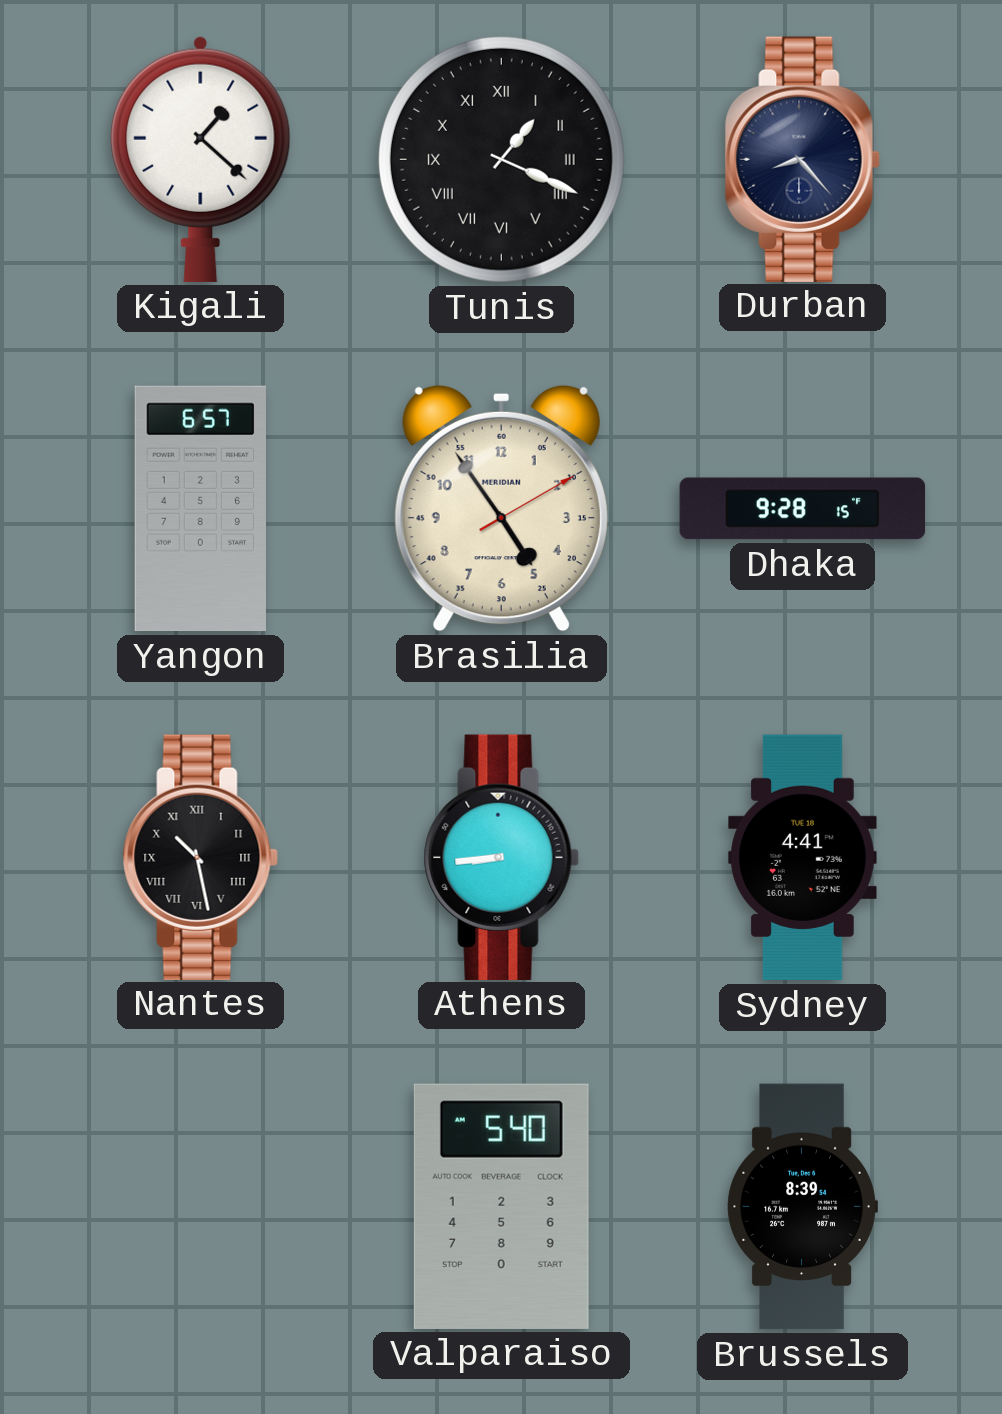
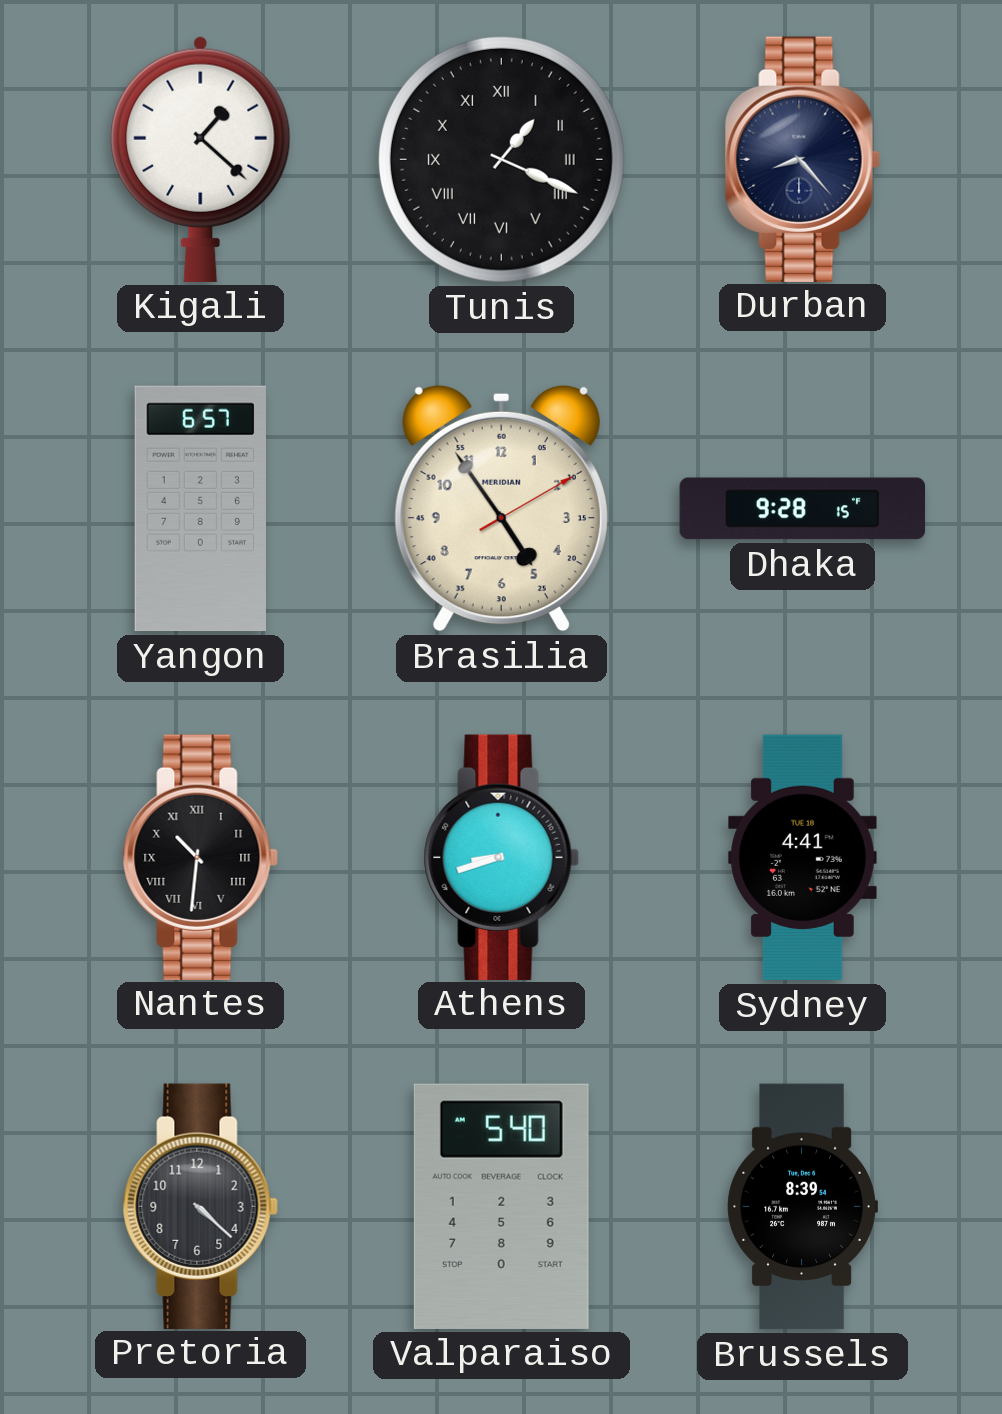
Nantes: 10:28 -> 10:31 (200, 857)
Athens: 8:44 -> 8:42 (501, 857)
Pretoria: none -> 4:22 (200, 1206)
